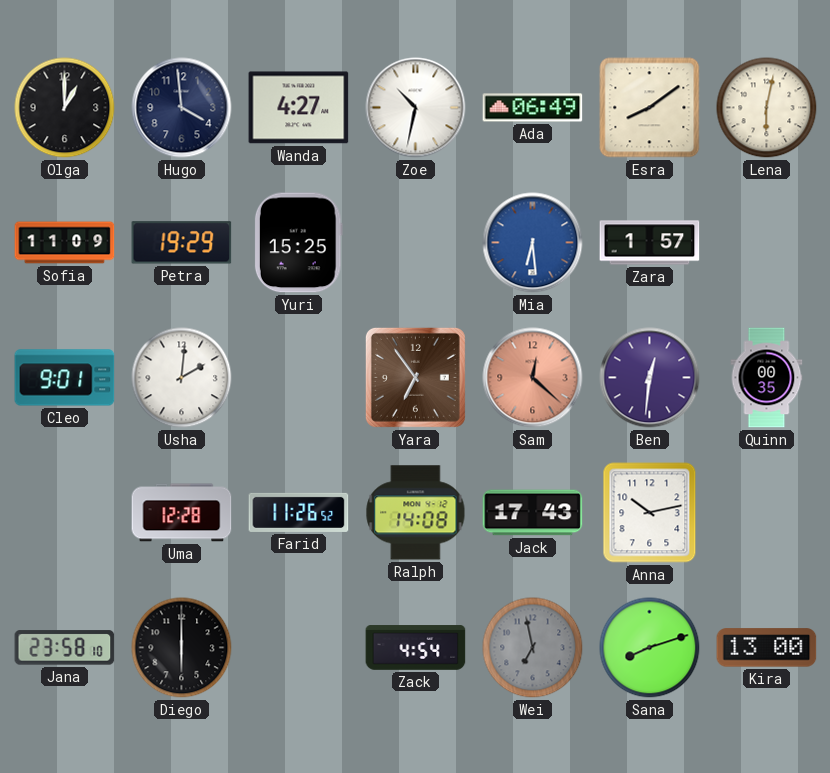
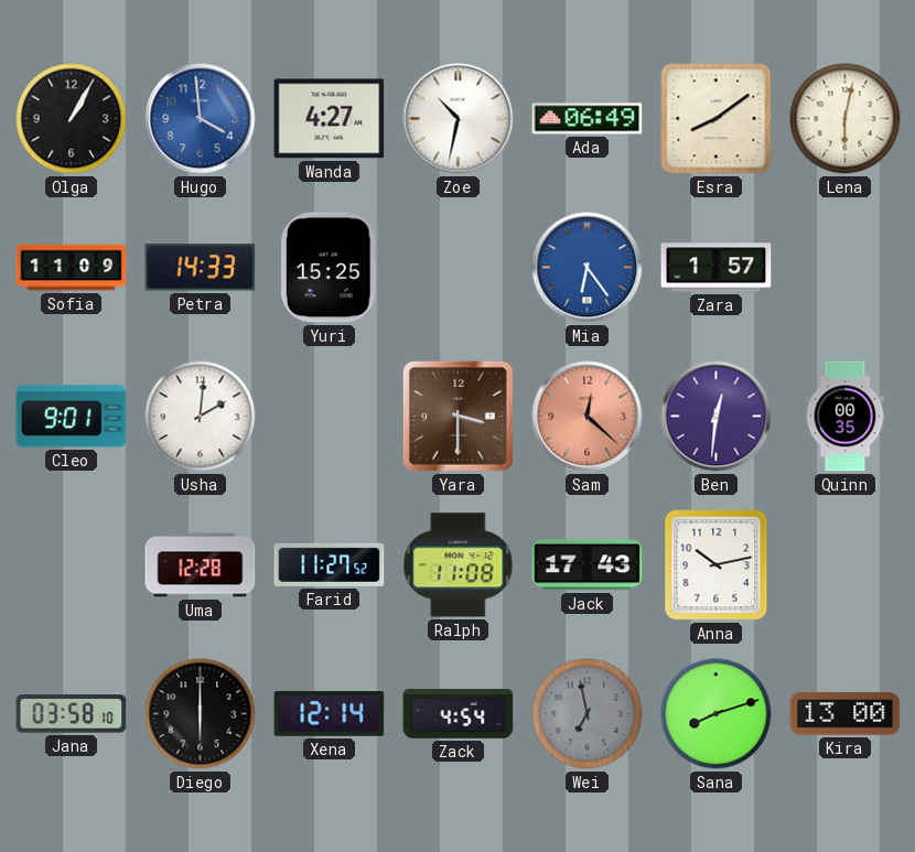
Olga: 1:00 -> 1:05 (72, 119)
Hugo dial: navy -> blue (201, 119)
Petra: 19:29 -> 14:33 (201, 268)
Mia: 6:29 -> 6:24 (588, 268)
Yara: 6:54 -> 3:30 (457, 416)
Farid: 11:26 -> 11:27 (330, 564)
Ralph: 14:08 -> 11:08 (459, 565)
Jana: 23:58 -> 03:58 (72, 714)
Xena: none -> 12:14 (330, 714)
